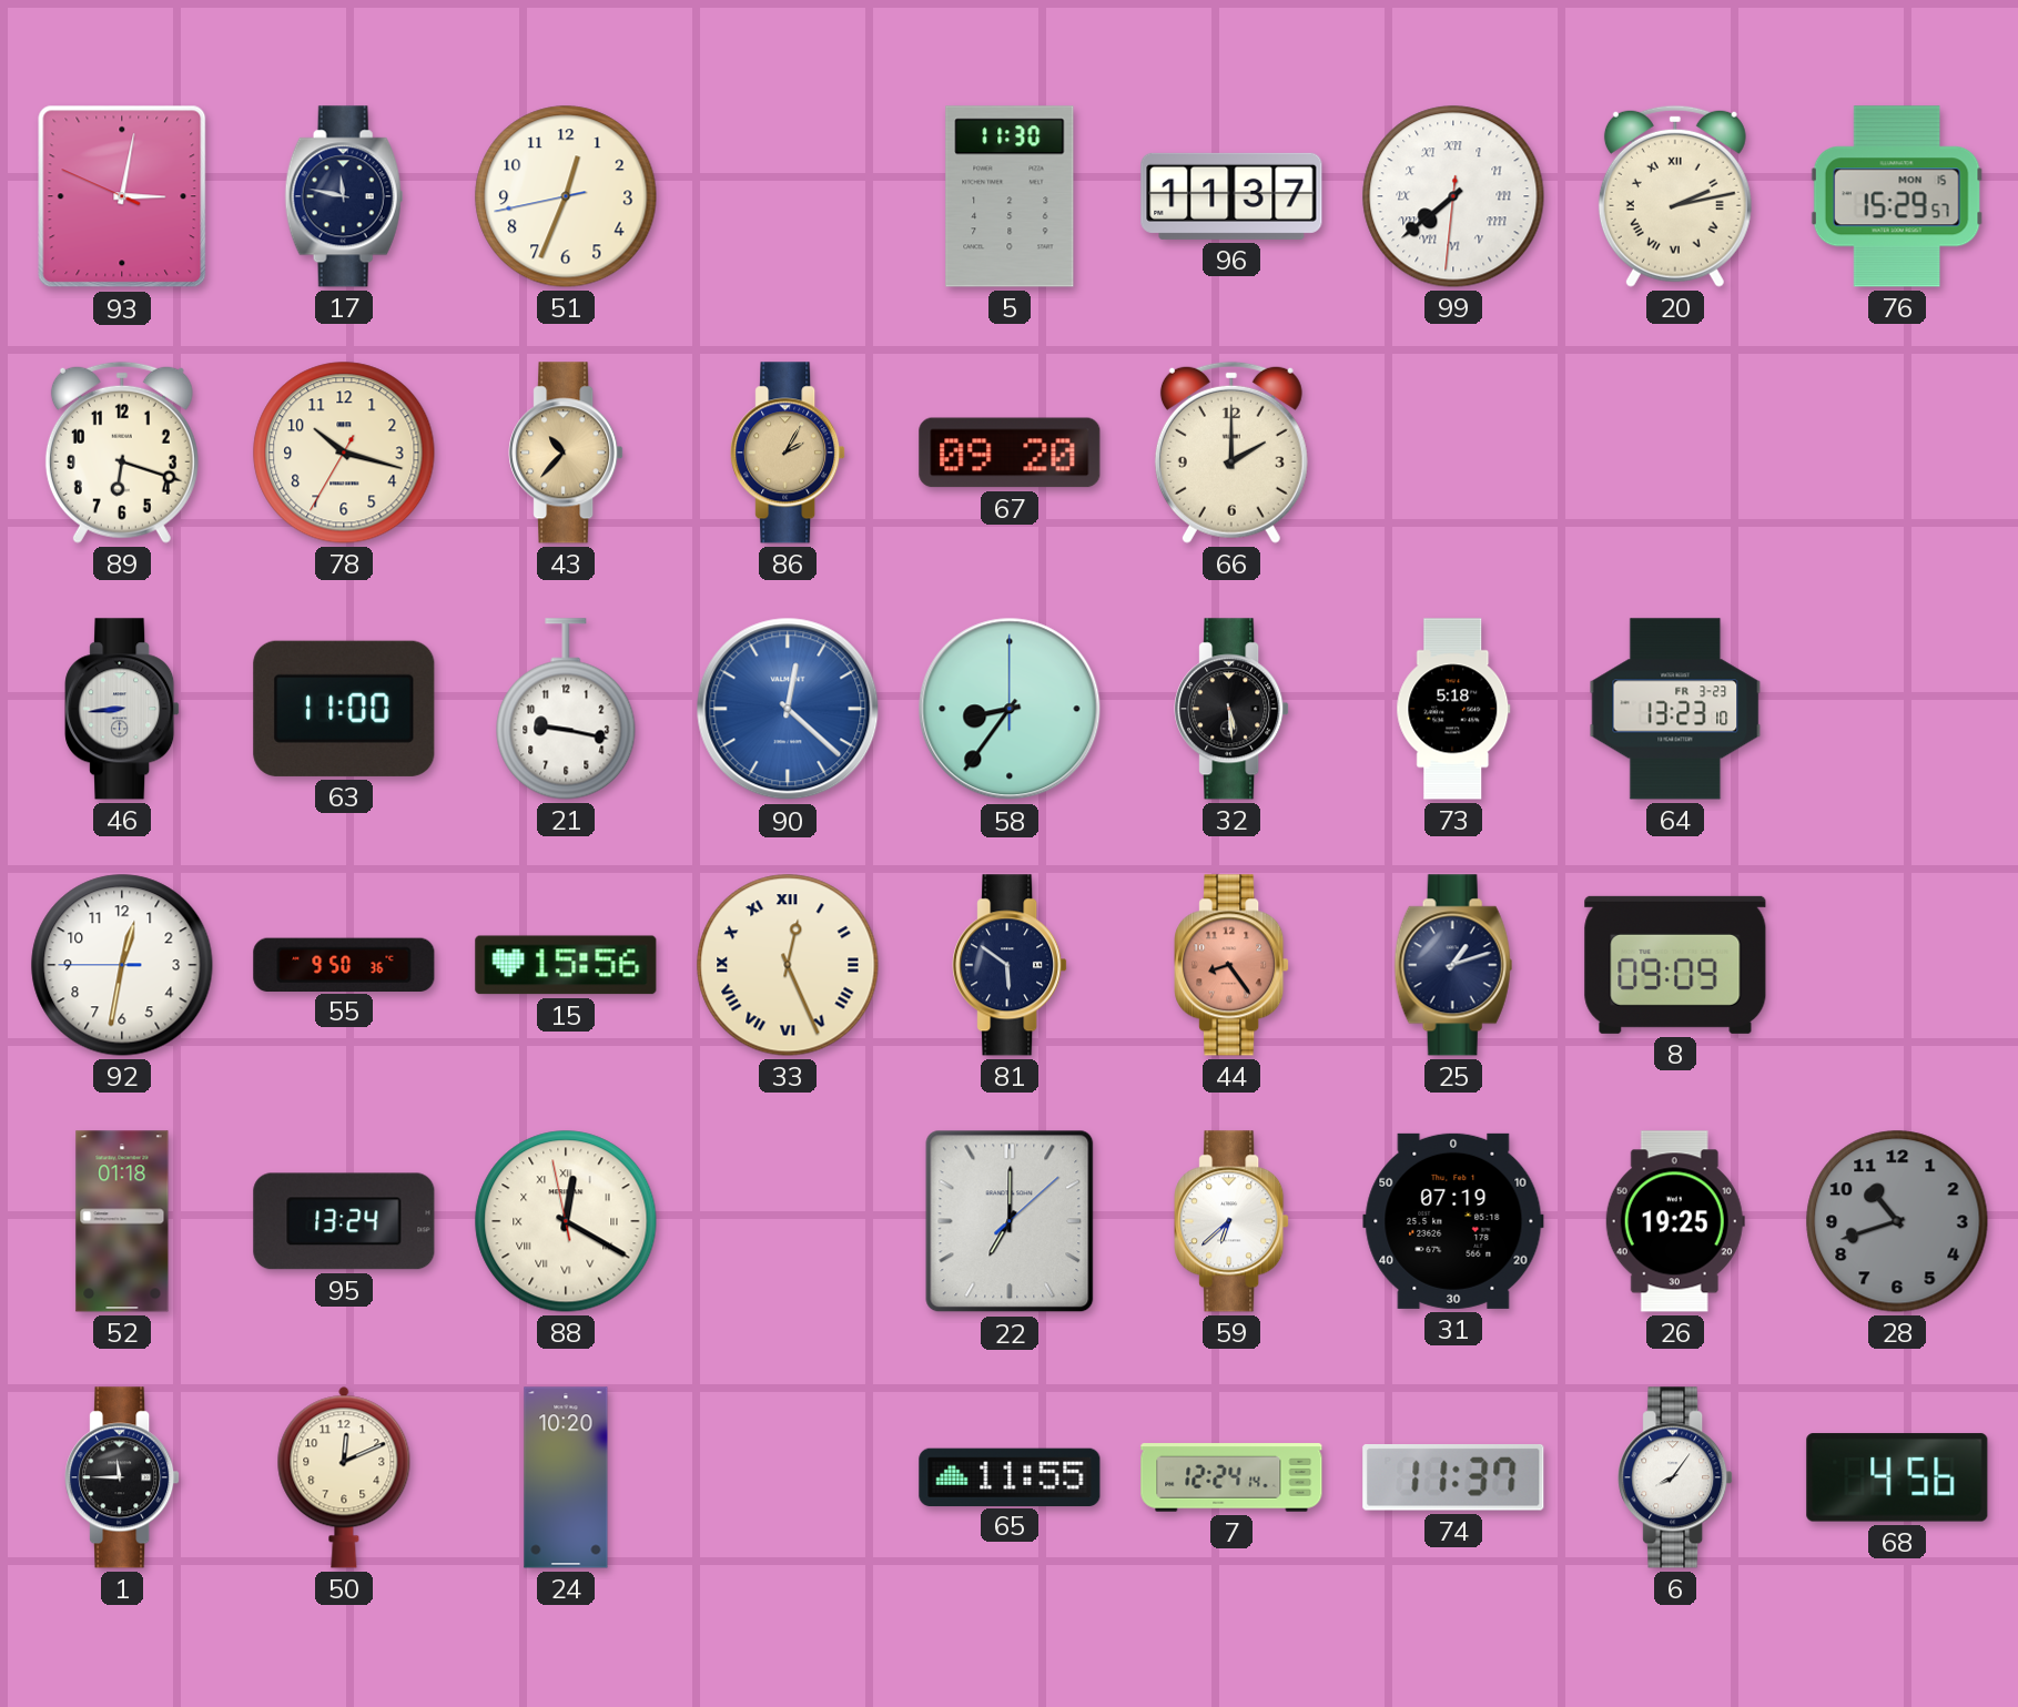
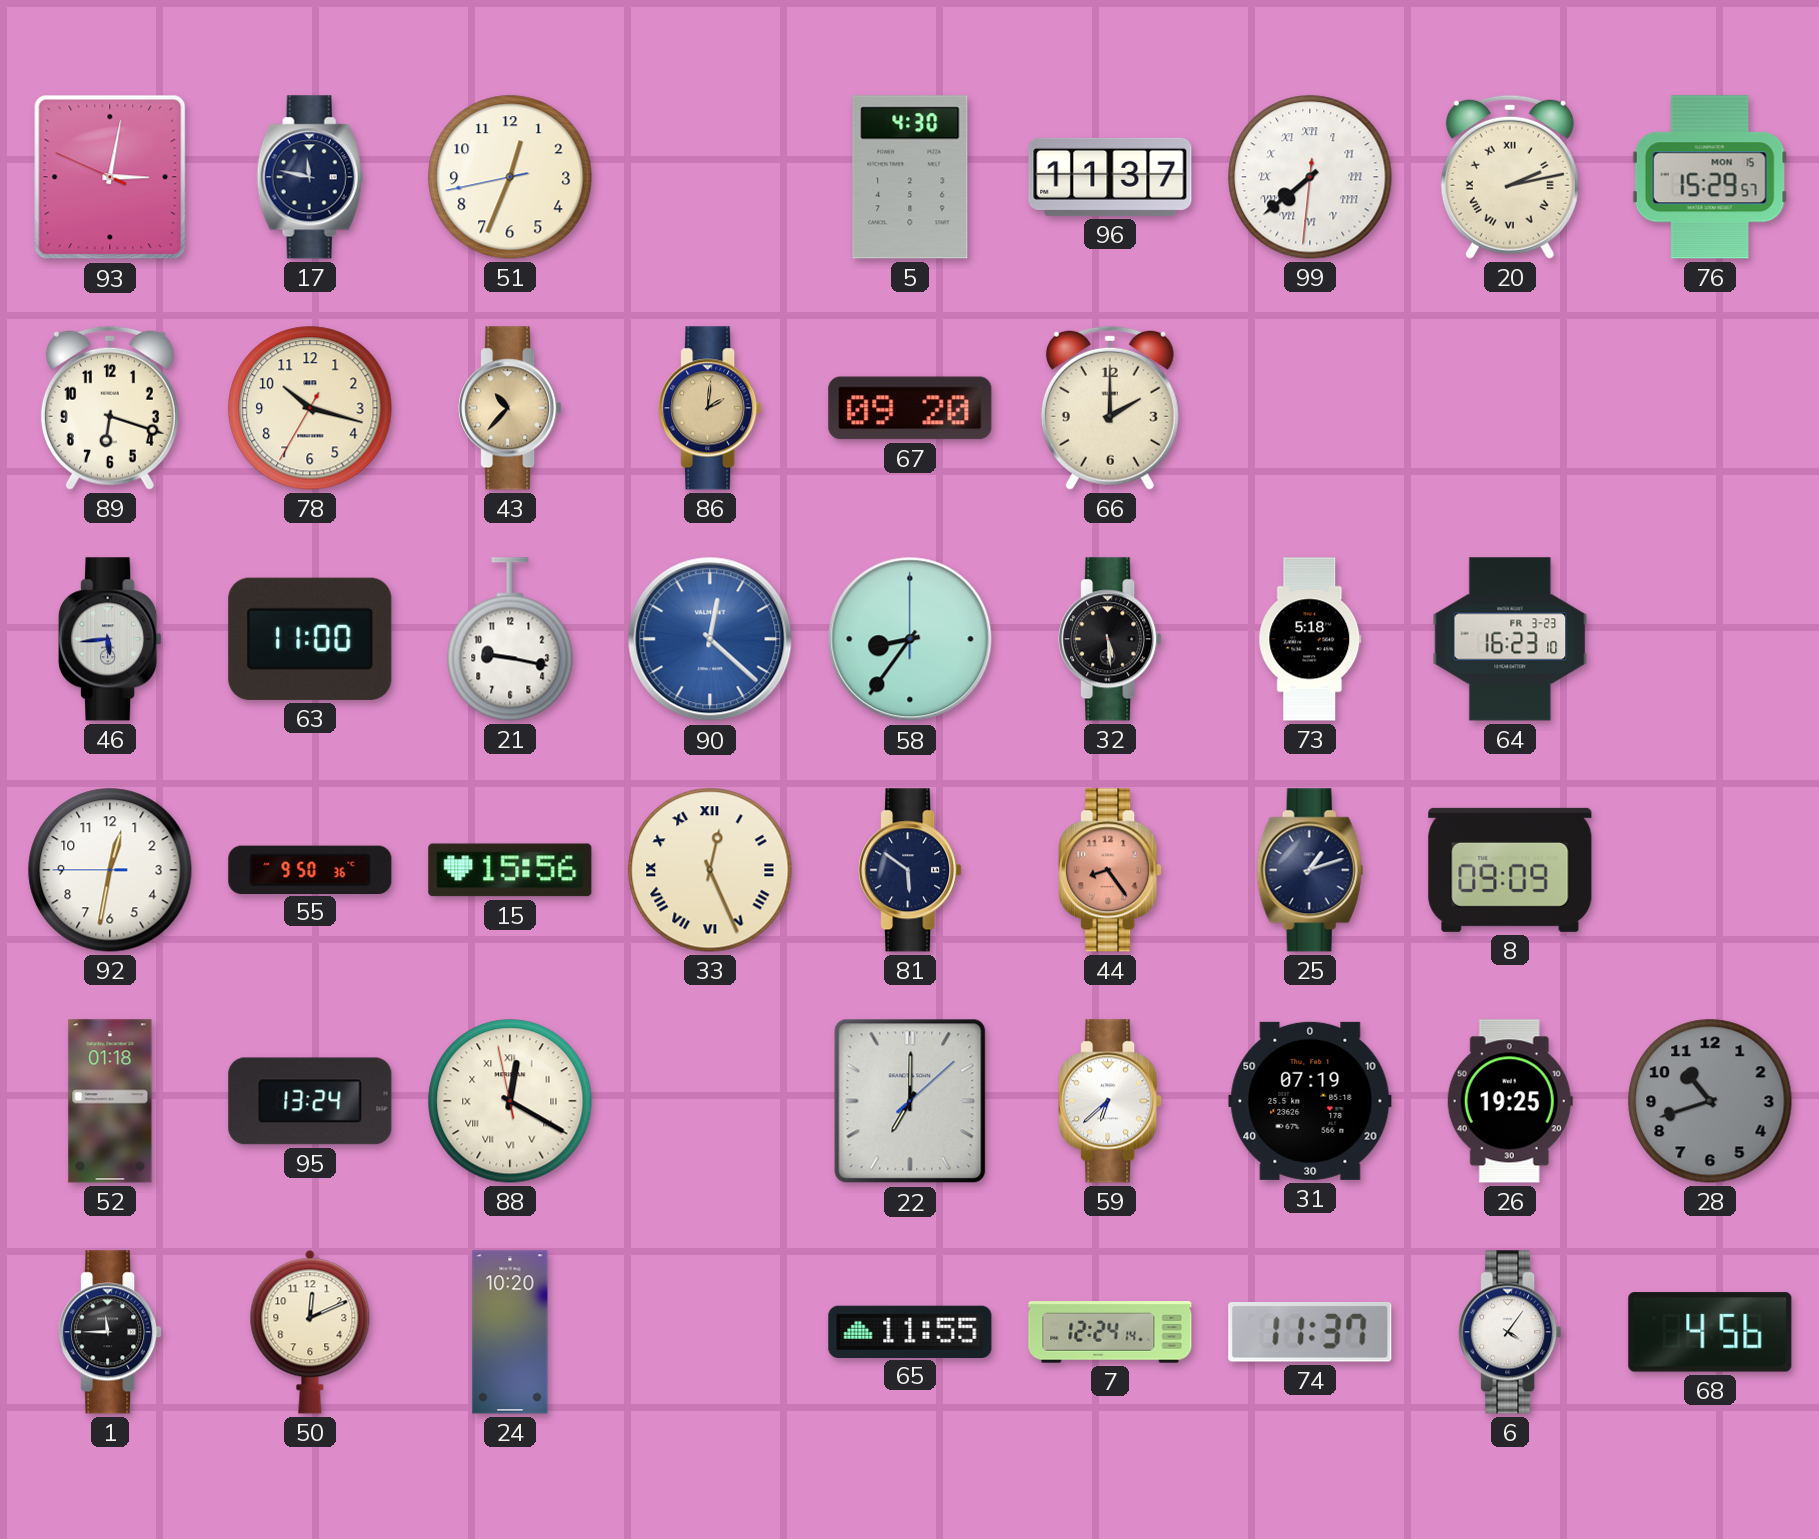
5: 11:30 -> 4:30 (910, 177)
86: 2:05 -> 2:01 (710, 408)
46: 8:44 -> 5:44 (110, 639)
64: 13:23 -> 16:23 (1510, 639)
6: 8:06 -> 4:06 (1510, 1332)
